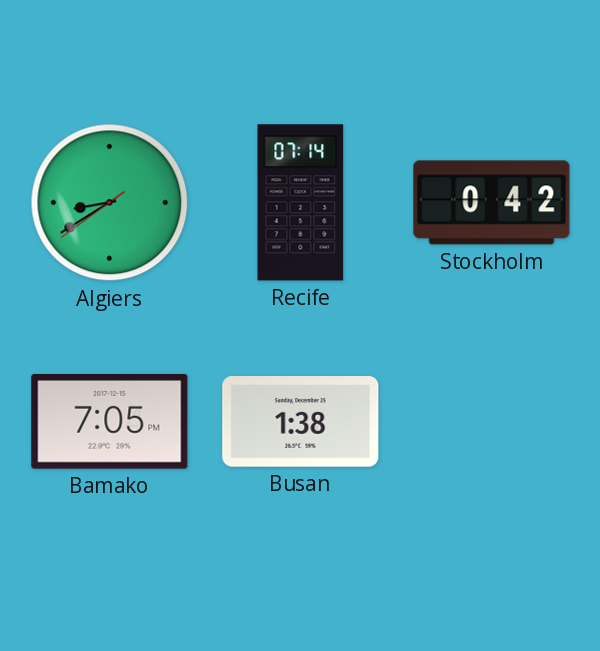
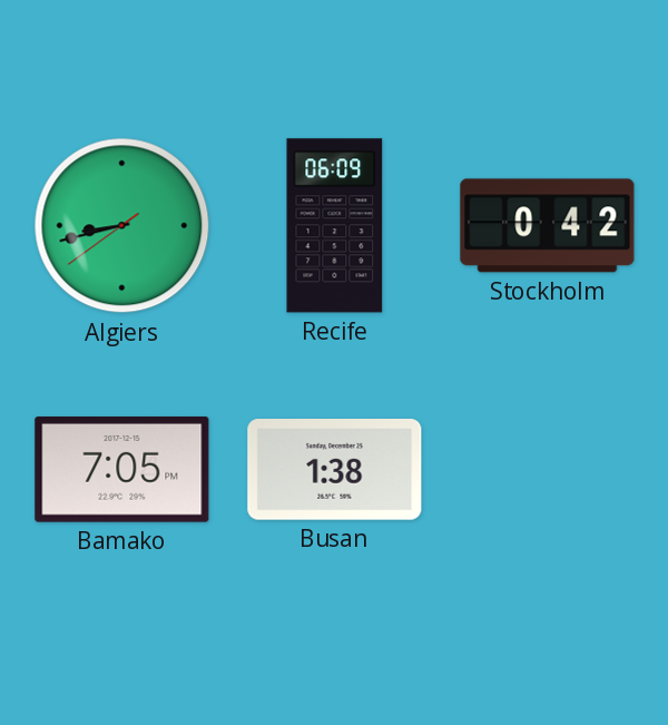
Algiers: 8:39 -> 8:42 (122, 226)
Recife: 07:14 -> 06:09 (335, 226)
